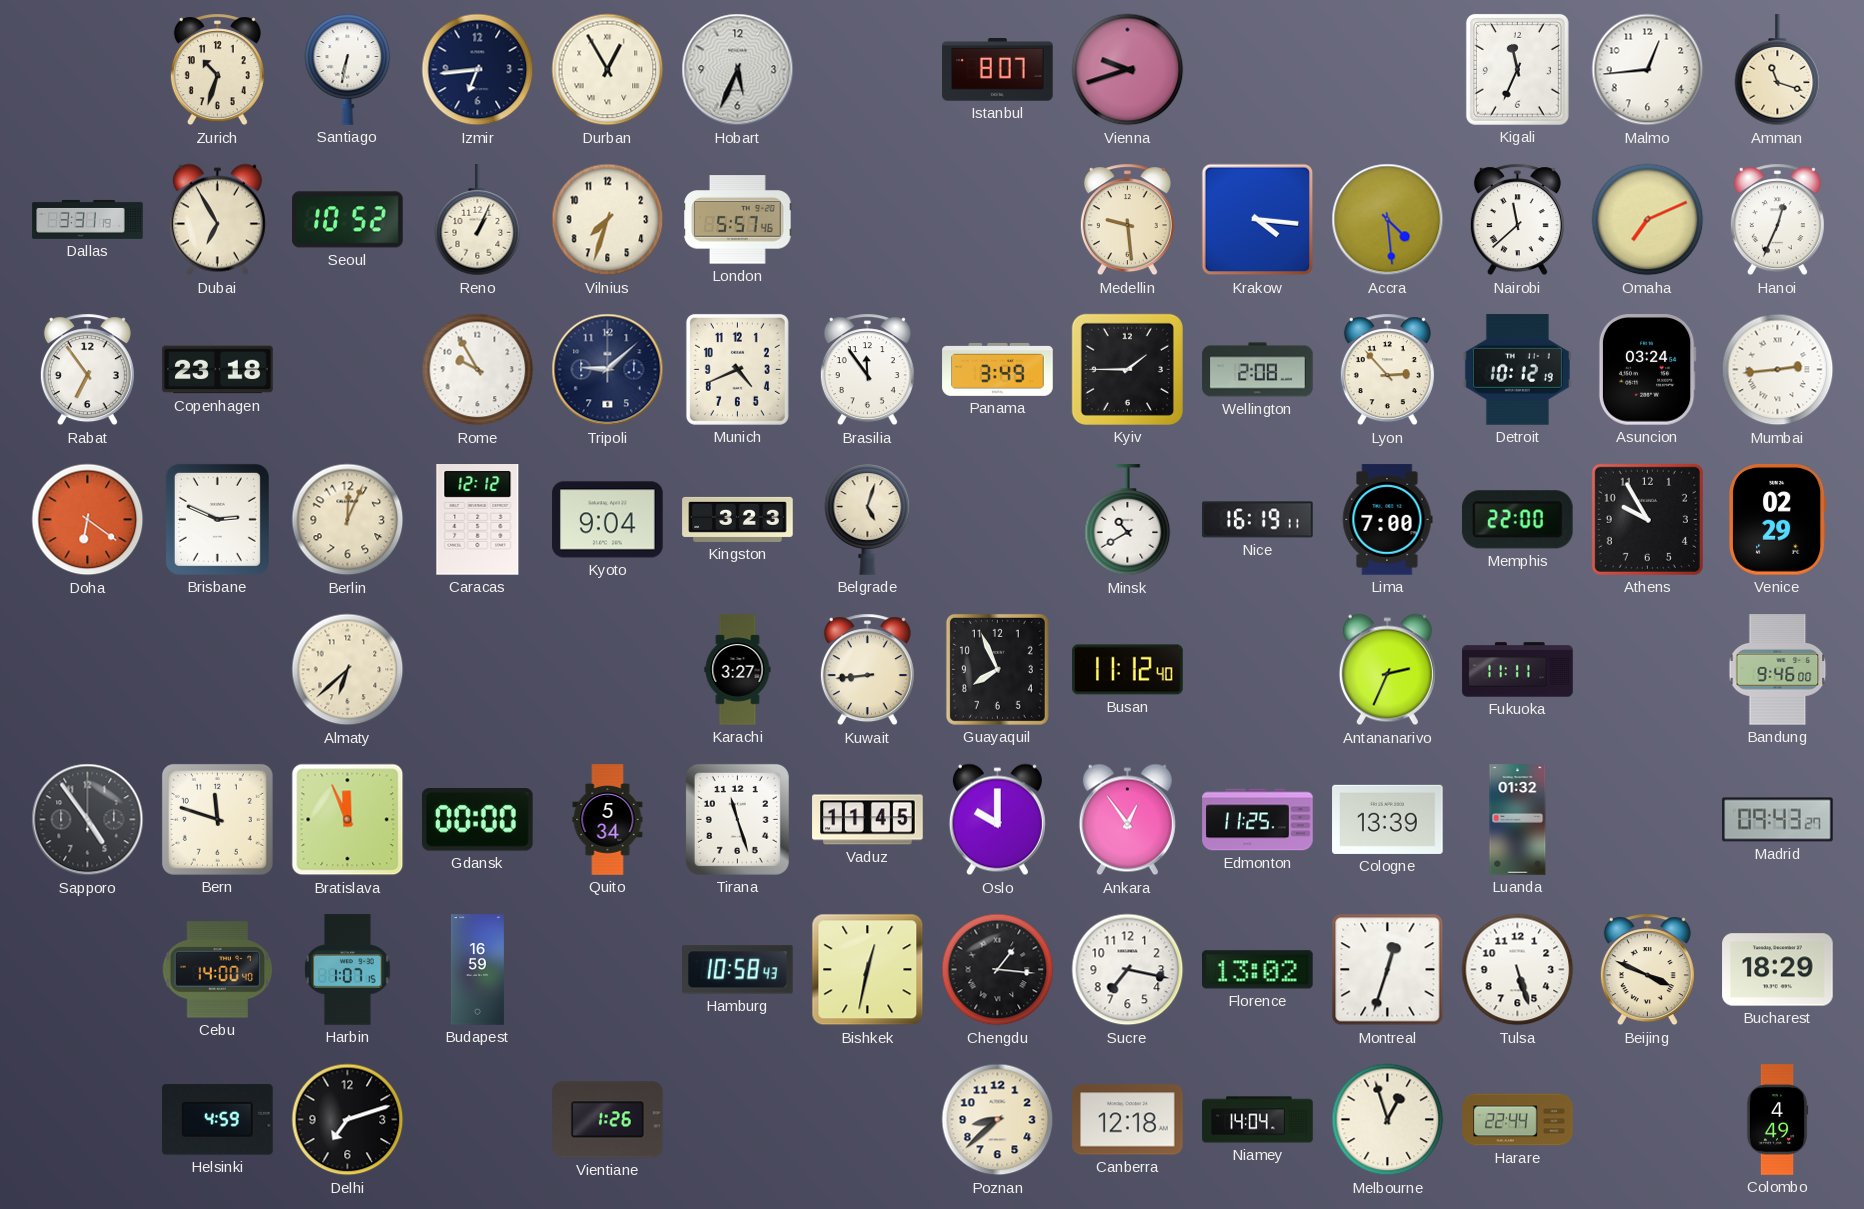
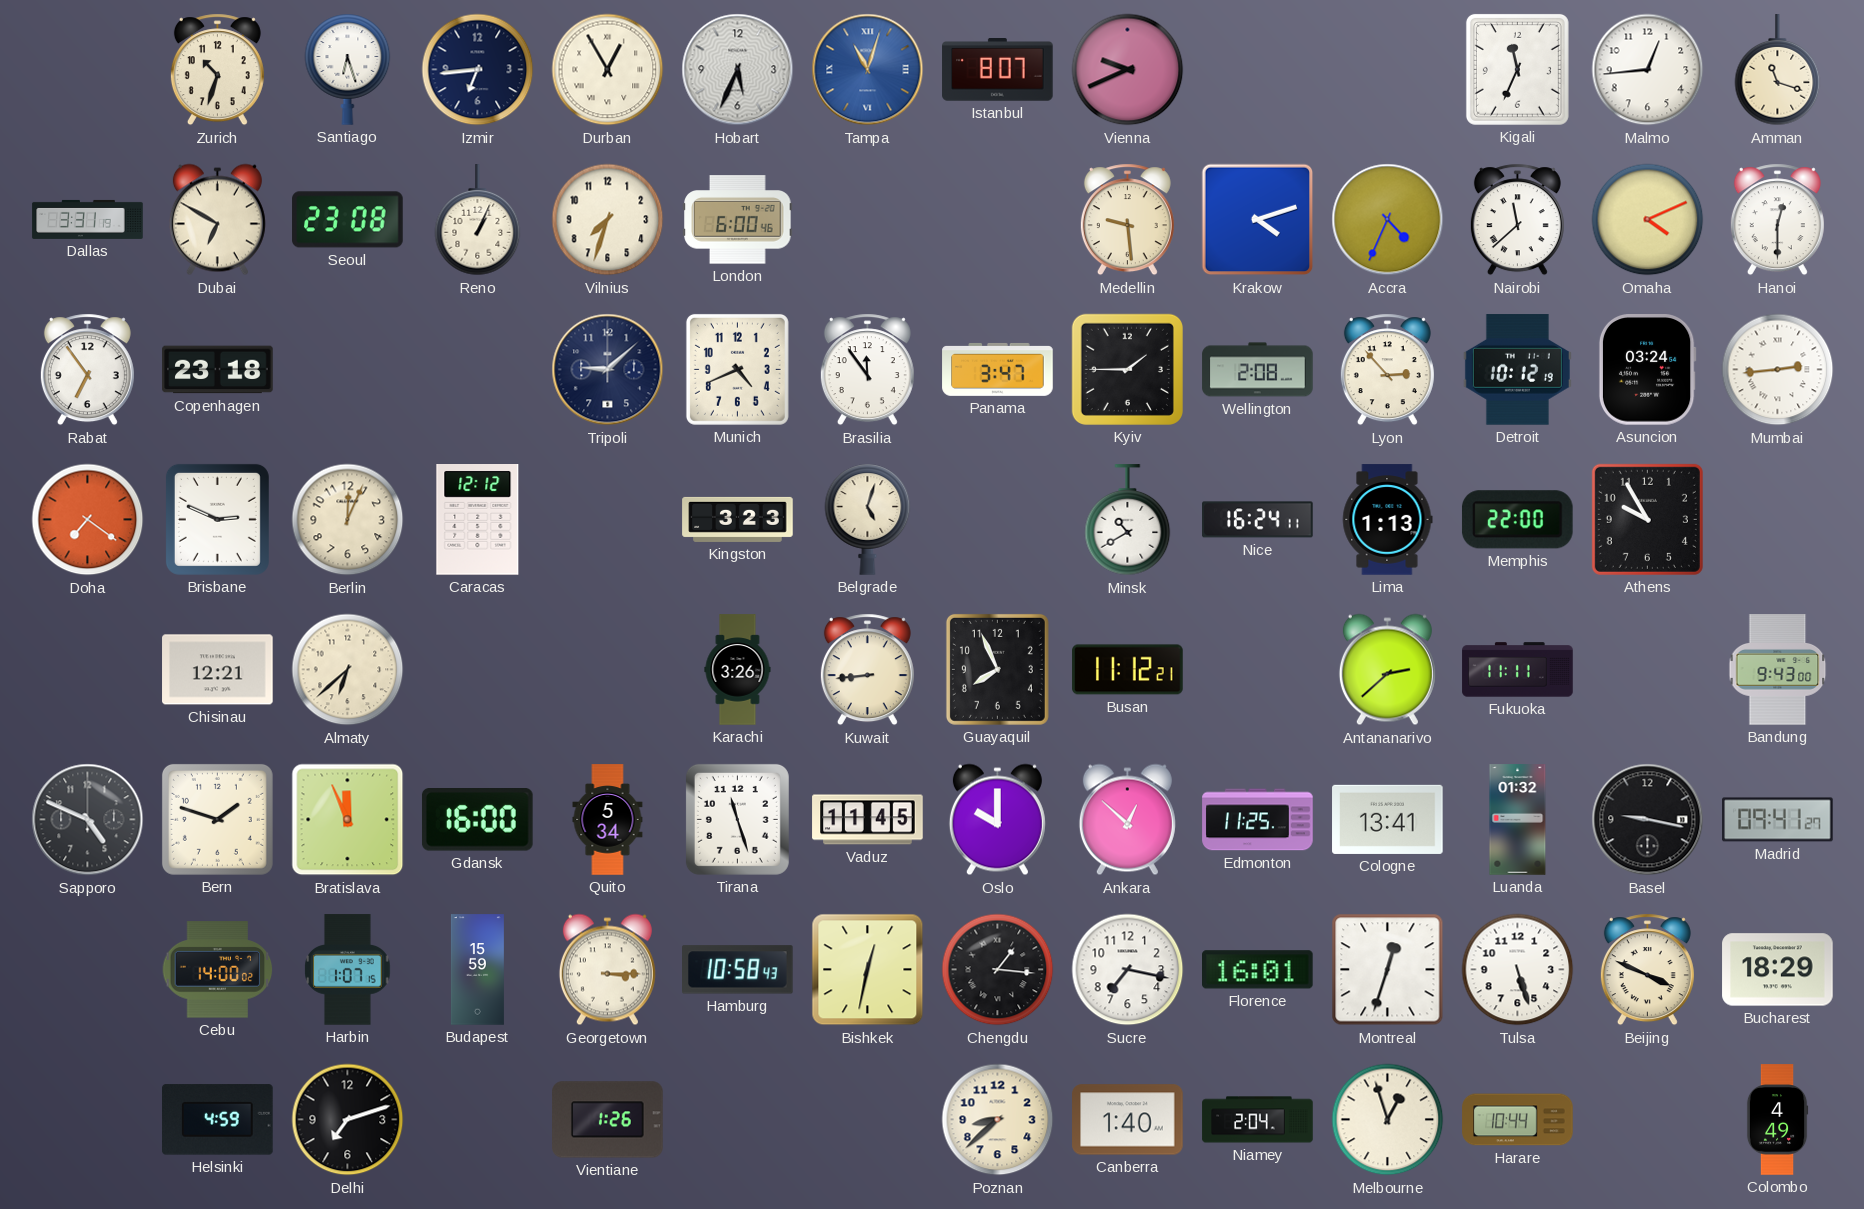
Santiago: 6:32 -> 6:27 (348, 69)
Tampa: none -> 11:03 (868, 70)
Vienna: 9:42 -> 9:41 (1128, 70)
Dubai: 6:55 -> 6:50 (217, 220)
Seoul: 10:52 -> 23:08 (348, 220)
London: 5:57 -> 6:00 (738, 220)
Krakow: 4:16 -> 4:12 (1258, 220)
Accra: 4:29 -> 4:34 (1388, 220)
Omaha: 7:11 -> 4:11 (1648, 220)
Hanoi: 12:34 -> 12:30 (1777, 220)
Rome: 9:55 -> none (478, 370)
Panama: 3:49 -> 3:47 (998, 369)
Doha: 6:21 -> 7:21 (88, 520)
Kyoto: 9:04 -> none (608, 520)
Nice: 16:19 -> 16:24 (1258, 520)
Lima: 7:00 -> 1:13 (1387, 520)
Venice: 02:29 -> none (1778, 520)
Chisinau: none -> 12:21 (218, 670)
Karachi: 3:27 -> 3:26 (738, 670)
Busan: 11:12:40 -> 11:12:21 (1128, 670)
Antananarivo: 2:34 -> 2:38 (1387, 670)
Bandung: 9:46 -> 9:43 (1778, 670)
Sapporo: 4:54 -> 4:49 (88, 820)
Bern: 11:48 -> 1:48 (217, 819)
Gdansk: 00:00 -> 16:00 (477, 820)
Ankara: 12:54 -> 12:52 (1127, 820)
Cologne: 13:39 -> 13:41 (1388, 819)
Basel: none -> 9:17 (1648, 820)
Madrid: 09:43 -> 09:41 (1778, 820)
Cebu: 14:00:40 -> 14:00:02 (218, 970)
Budapest: 16:59 -> 15:59 (477, 970)
Georgetown: none -> 3:15 (607, 970)
Florence: 13:02 -> 16:01 (1258, 970)
Canberra: 12:18 -> 1:40 (1128, 1120)
Niamey: 14:04 -> 2:04 (1258, 1120)
Harare: 22:44 -> 10:44 (1518, 1120)
